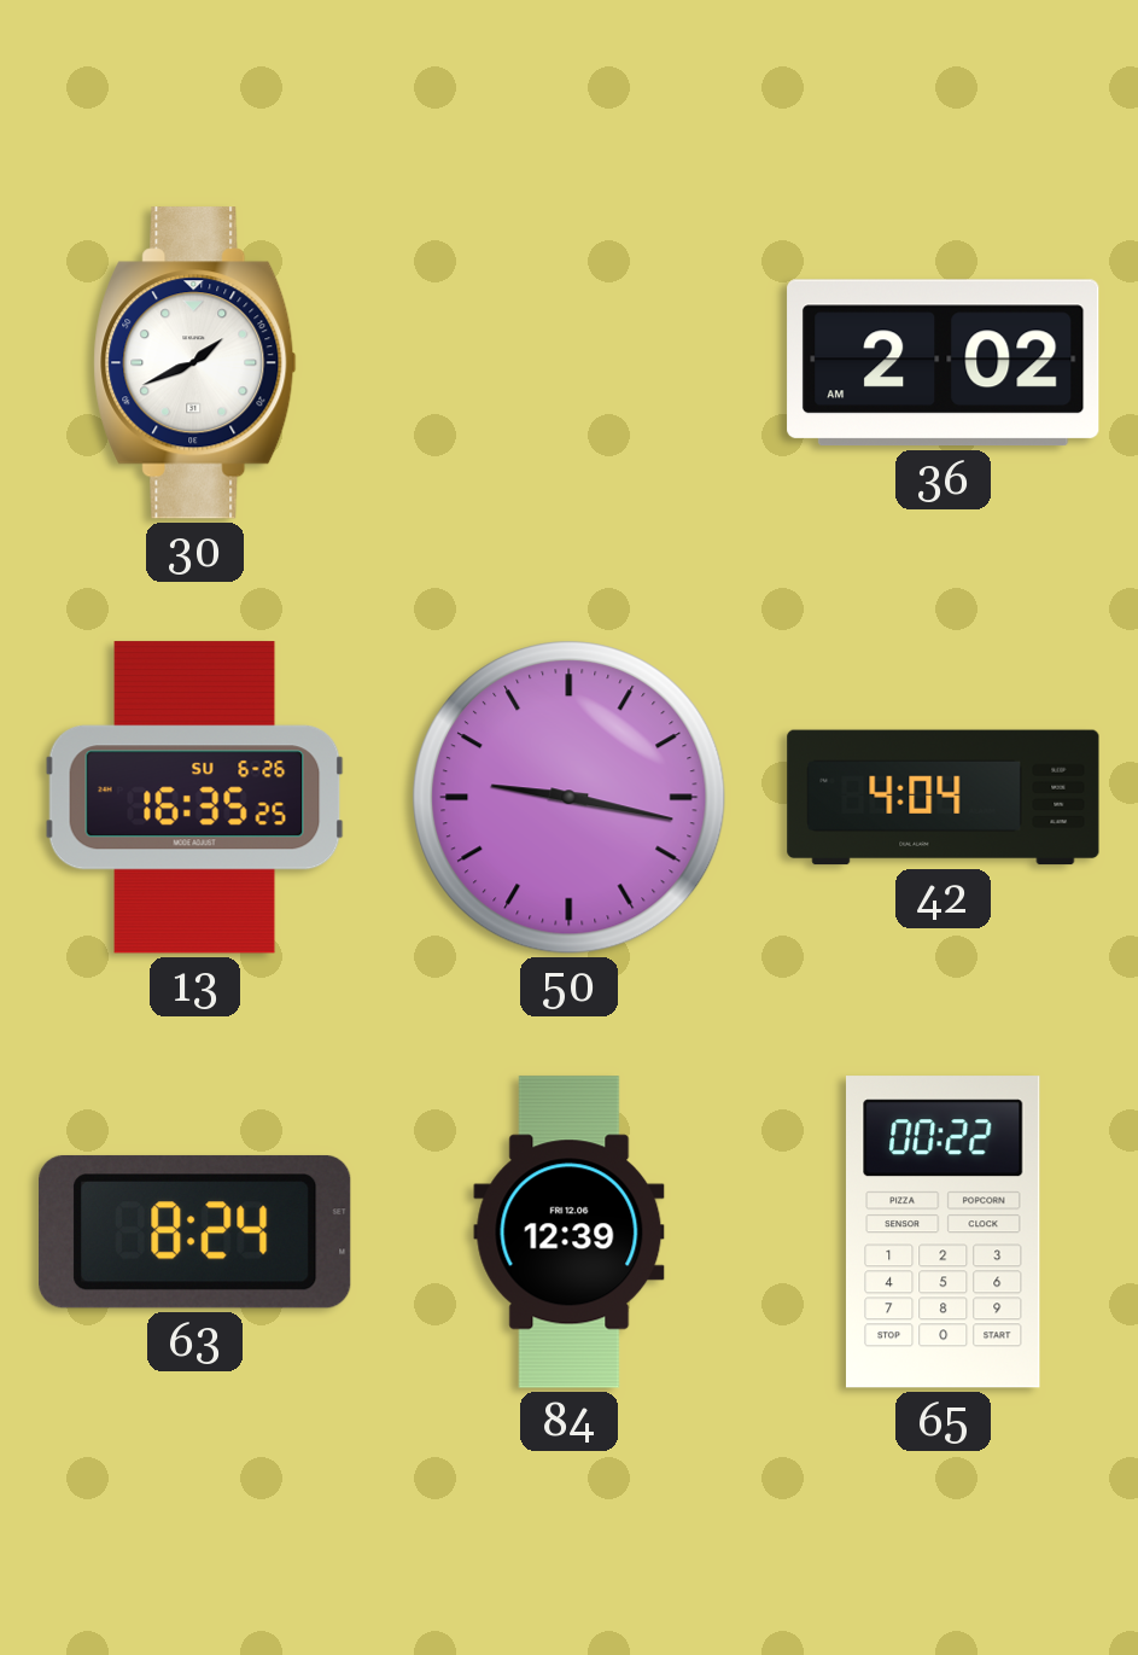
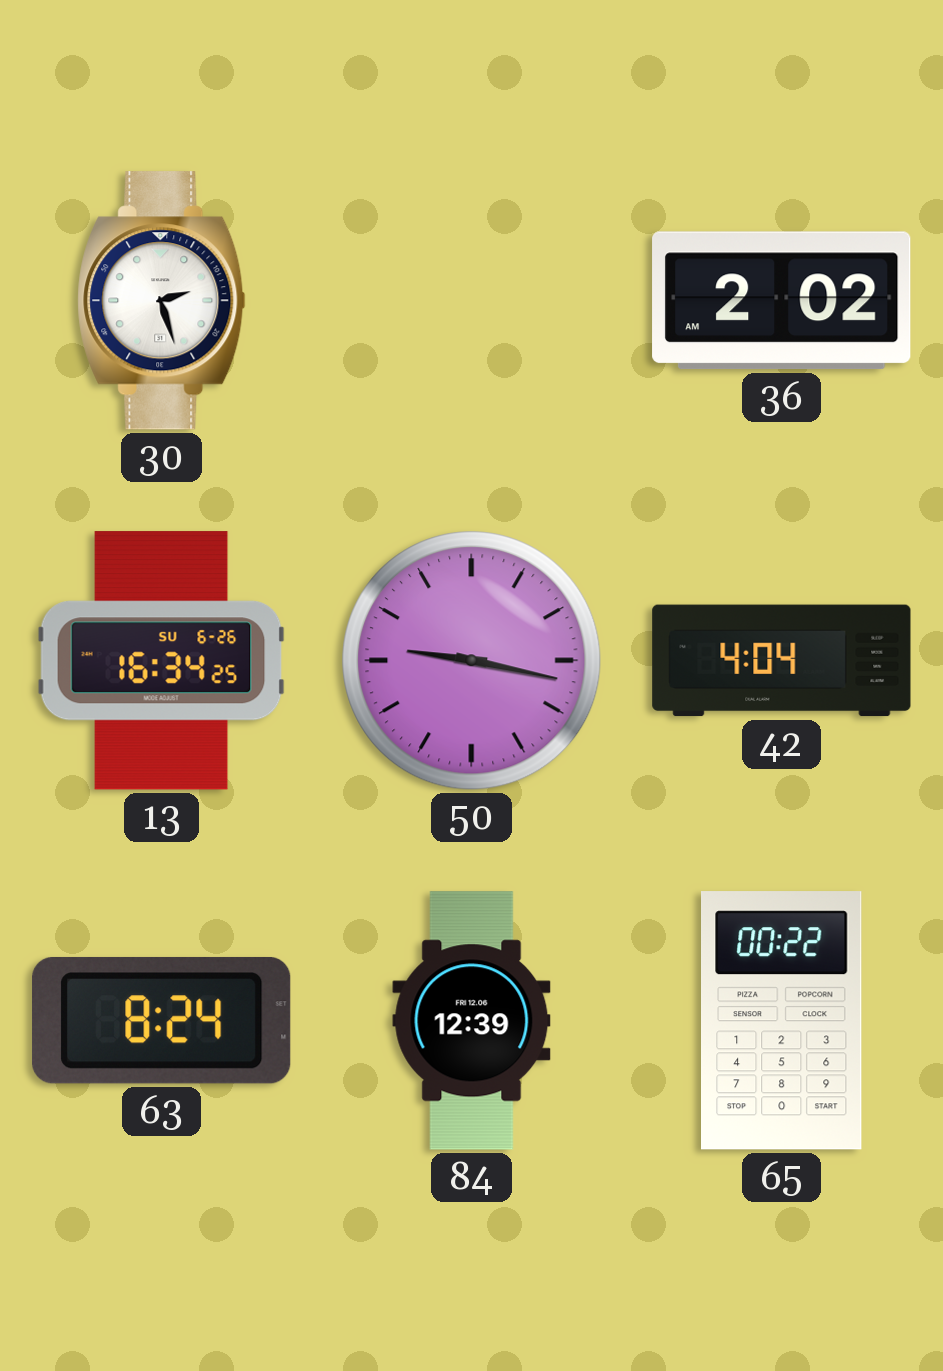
30: 1:41 -> 2:27 (162, 301)
13: 16:35 -> 16:34 (161, 661)
